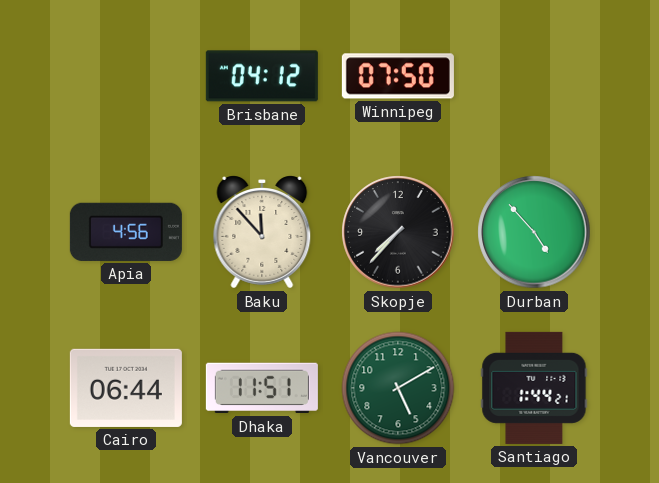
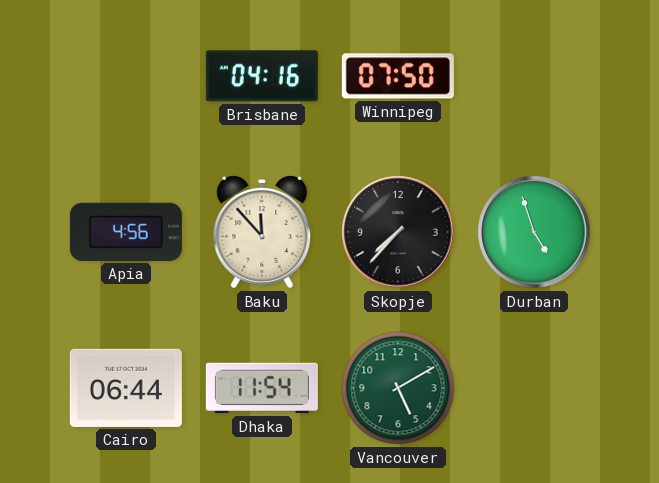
Brisbane: 04:12 -> 04:16 (262, 76)
Durban: 4:53 -> 4:57 (534, 232)
Dhaka: 11:51 -> 11:54 (262, 388)
Santiago: 1:44 -> none (534, 388)
